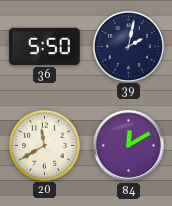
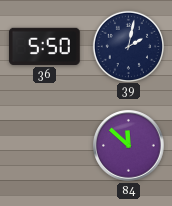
20: 11:40 -> none (44, 145)
84: 12:10 -> 11:52 (129, 146)
